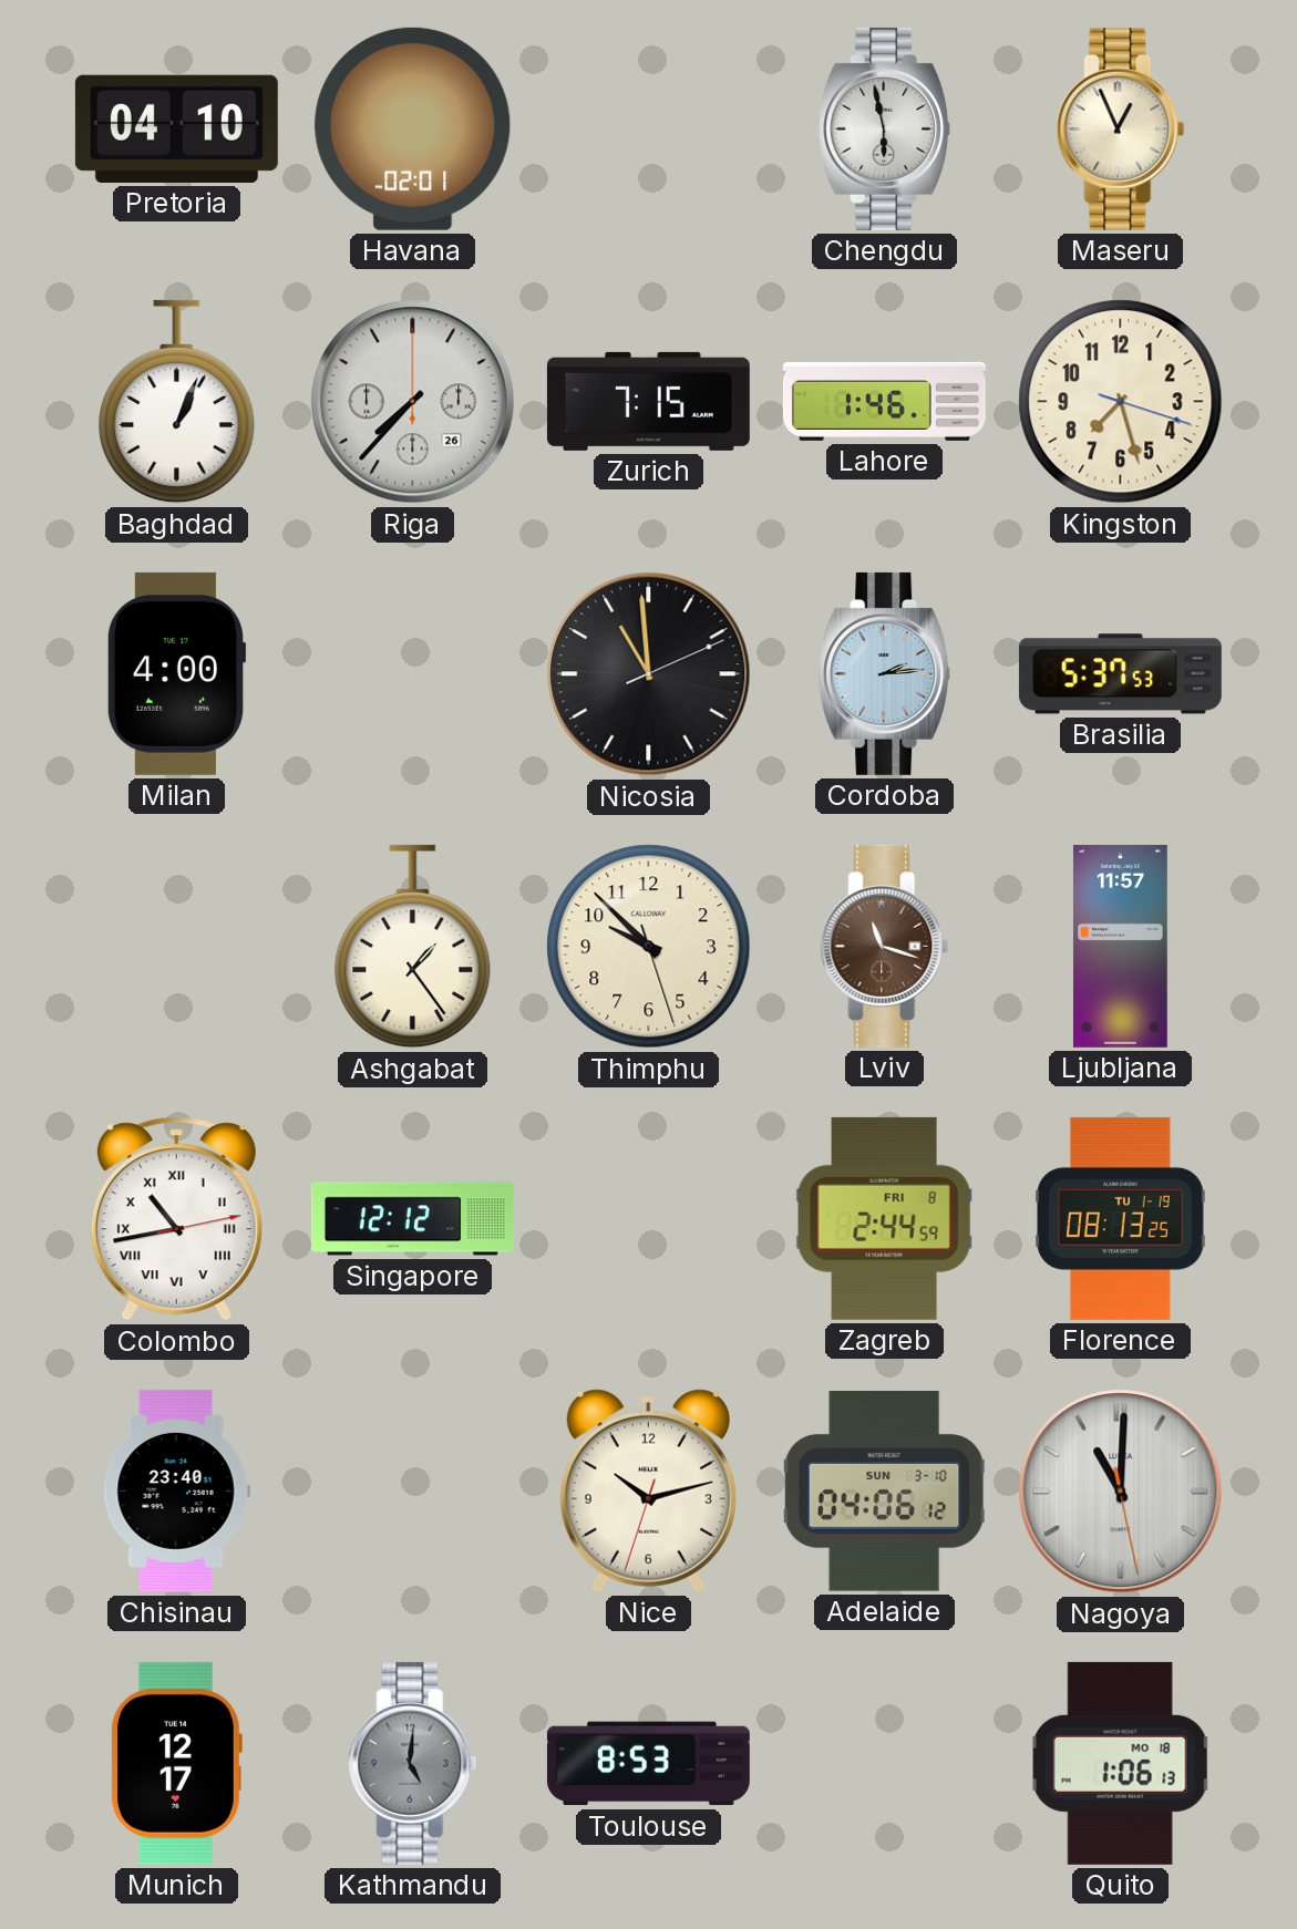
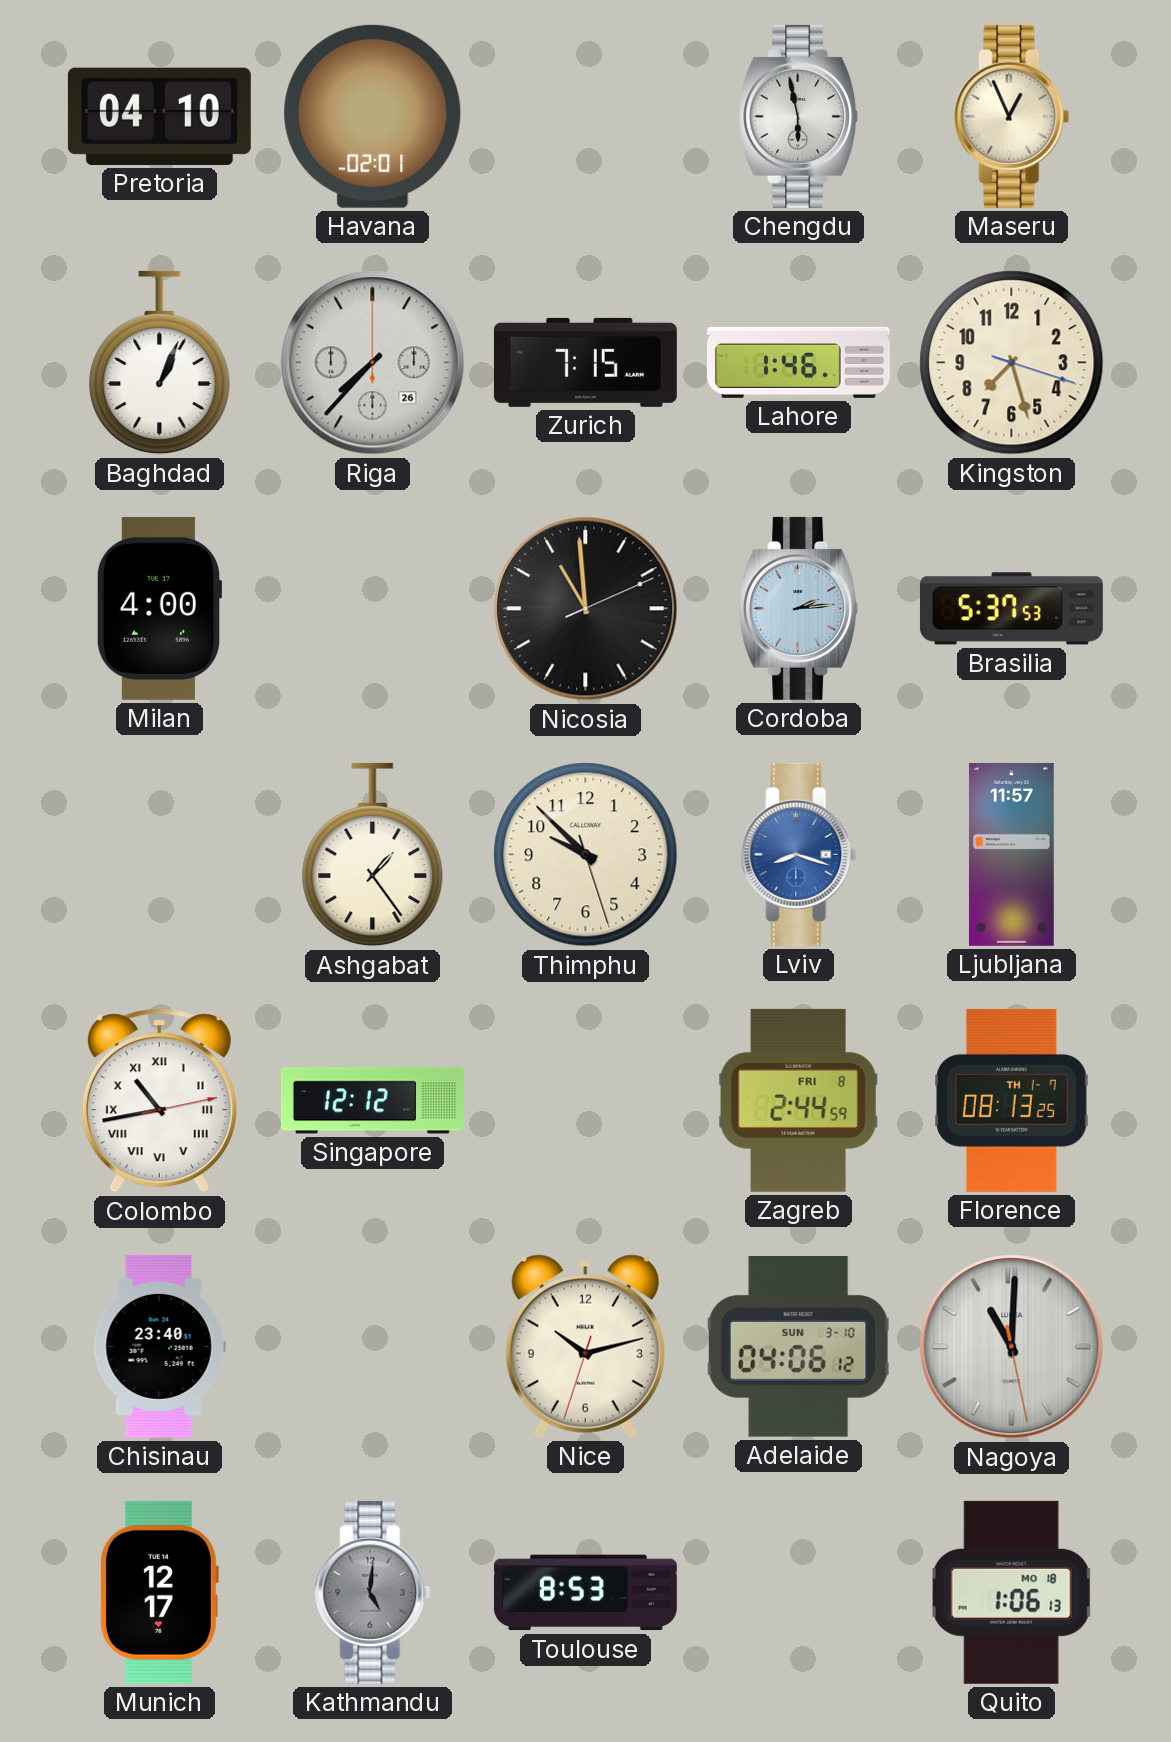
Lviv: 11:18 -> 8:18 (799, 854)
Lviv dial: brown -> blue (799, 854)
Florence date: TU 1-19 -> TH 1-7 (1011, 1100)
